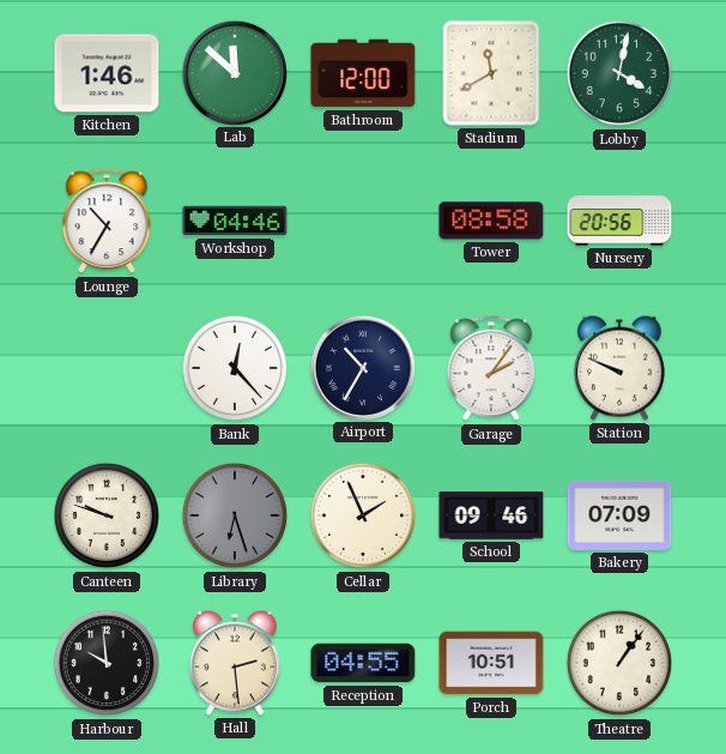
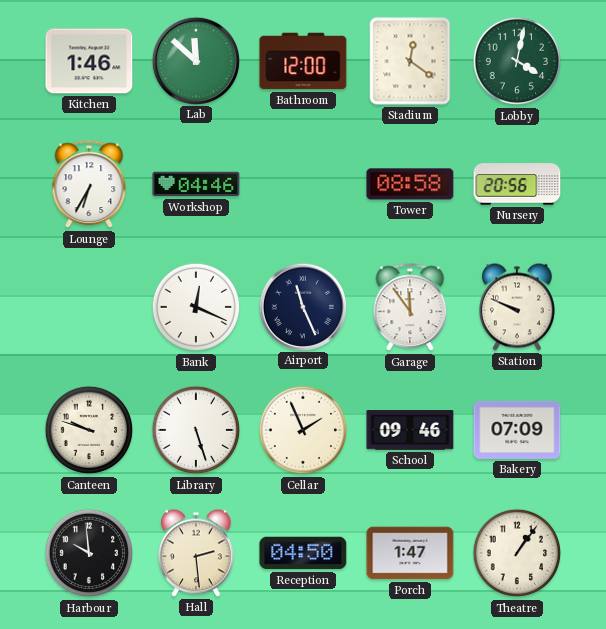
Stadium: 11:40 -> 12:21 (410, 61)
Lounge: 10:35 -> 6:35 (89, 185)
Bank: 12:23 -> 12:19 (196, 307)
Airport: 10:35 -> 11:26 (302, 306)
Garage: 2:06 -> 11:54 (410, 308)
Library: 6:27 -> 5:27 (196, 430)
Library dial: grey -> white (196, 430)
Reception: 04:55 -> 04:50 (303, 553)
Porch: 10:51 -> 1:47 (410, 553)
